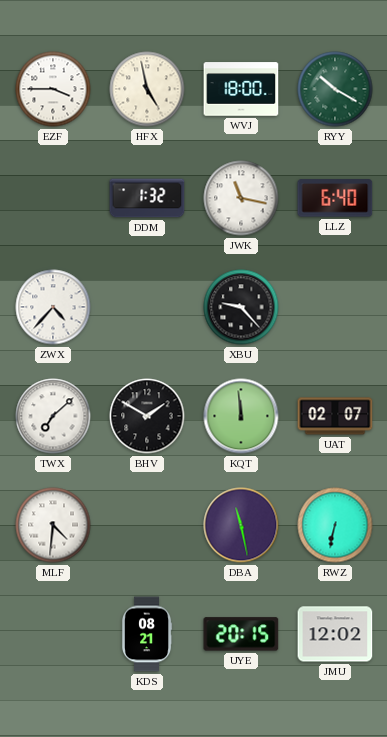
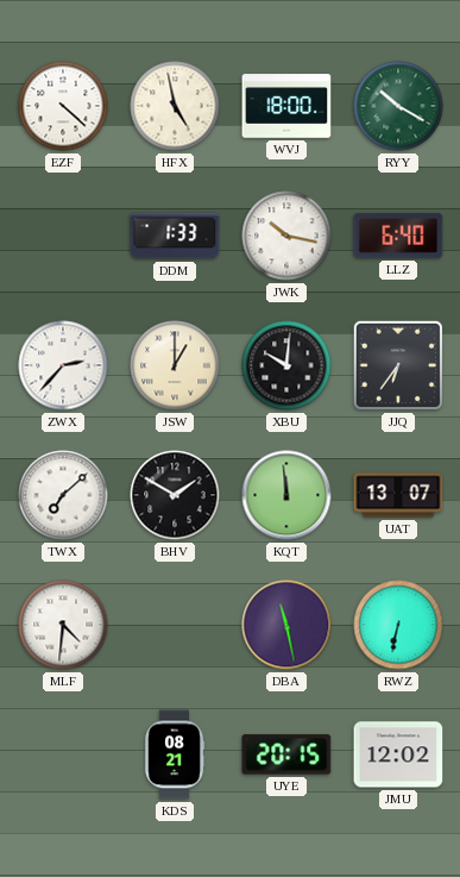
EZF: 3:45 -> 4:22 (63, 106)
DDM: 1:32 -> 1:33 (175, 236)
JWK: 11:17 -> 10:17 (286, 236)
ZWX: 4:37 -> 2:37 (63, 365)
JSW: none -> 1:00 (175, 365)
XBU: 9:23 -> 10:01 (286, 365)
JJQ: none -> 6:36 (398, 365)
UAT: 02:07 -> 13:07 (398, 495)
